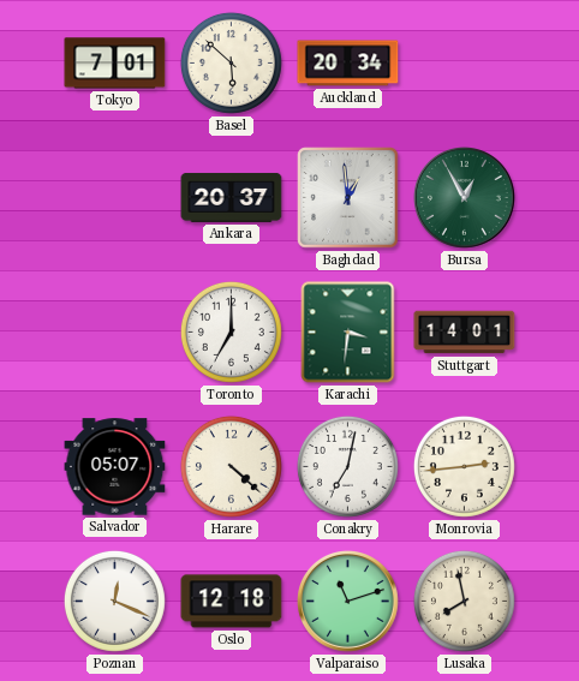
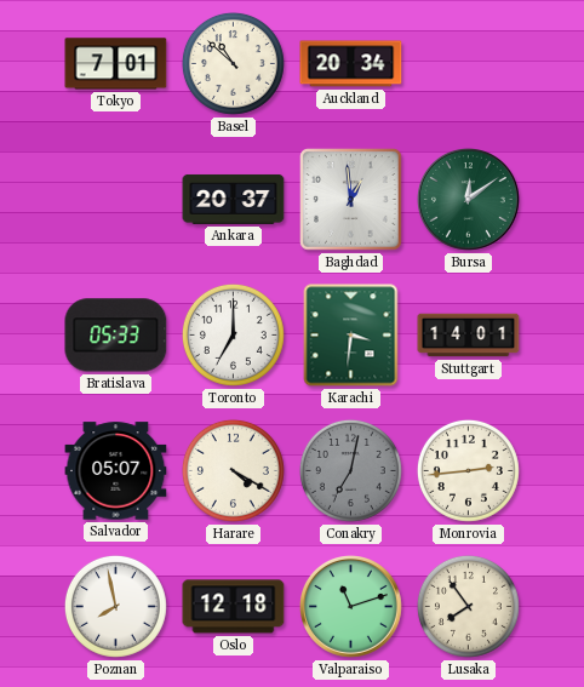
Basel: 5:52 -> 10:52 (233, 63)
Bursa: 12:55 -> 12:09 (469, 200)
Bratislava: none -> 05:33 (116, 336)
Harare: 4:22 -> 4:20 (233, 470)
Conakry dial: white -> grey (350, 470)
Poznan: 12:19 -> 7:58 (115, 606)
Lusaka: 7:58 -> 7:54 (468, 606)
